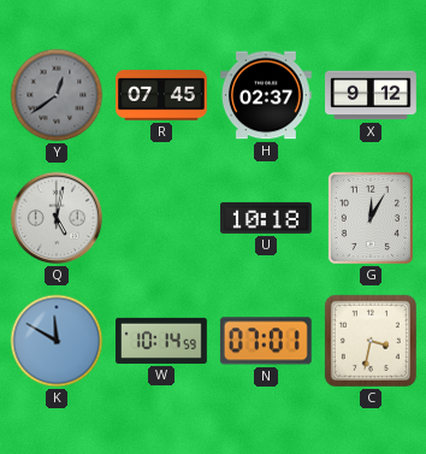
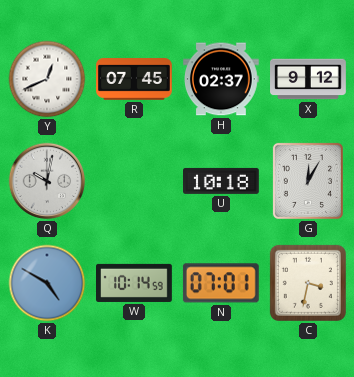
Y: 12:39 -> 12:41 (47, 79)
Y dial: grey -> white (47, 79)
Q: 5:02 -> 10:02 (47, 181)
K: 11:50 -> 4:50 (47, 283)
